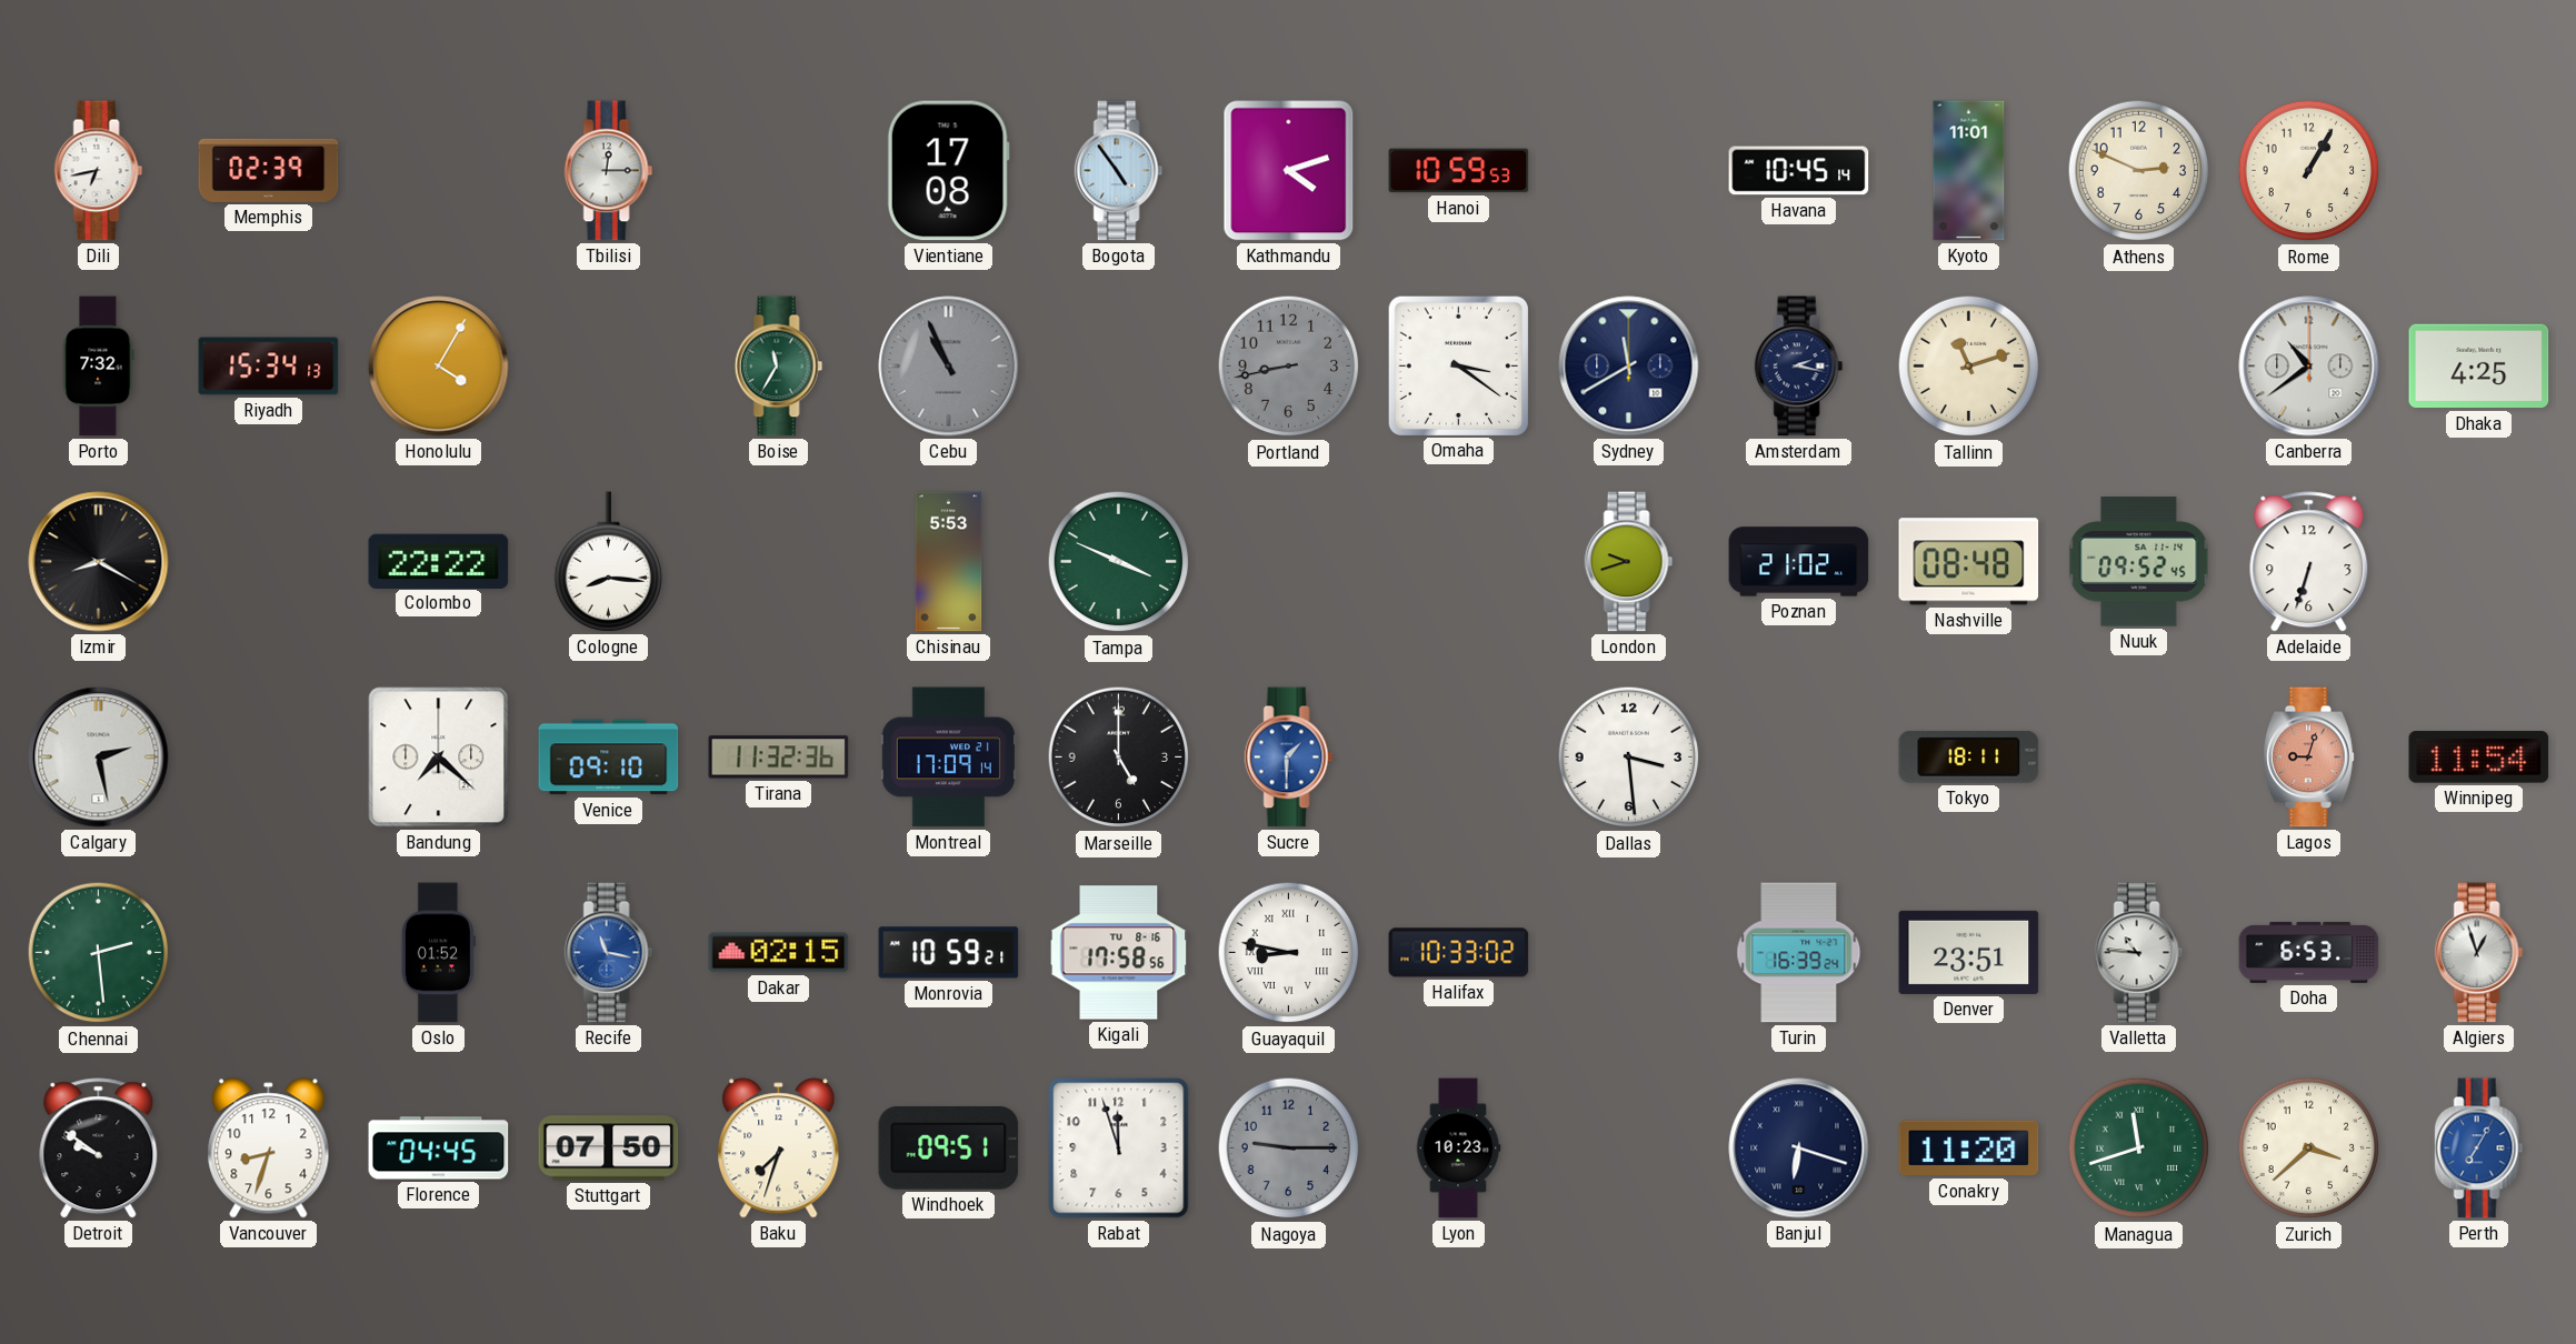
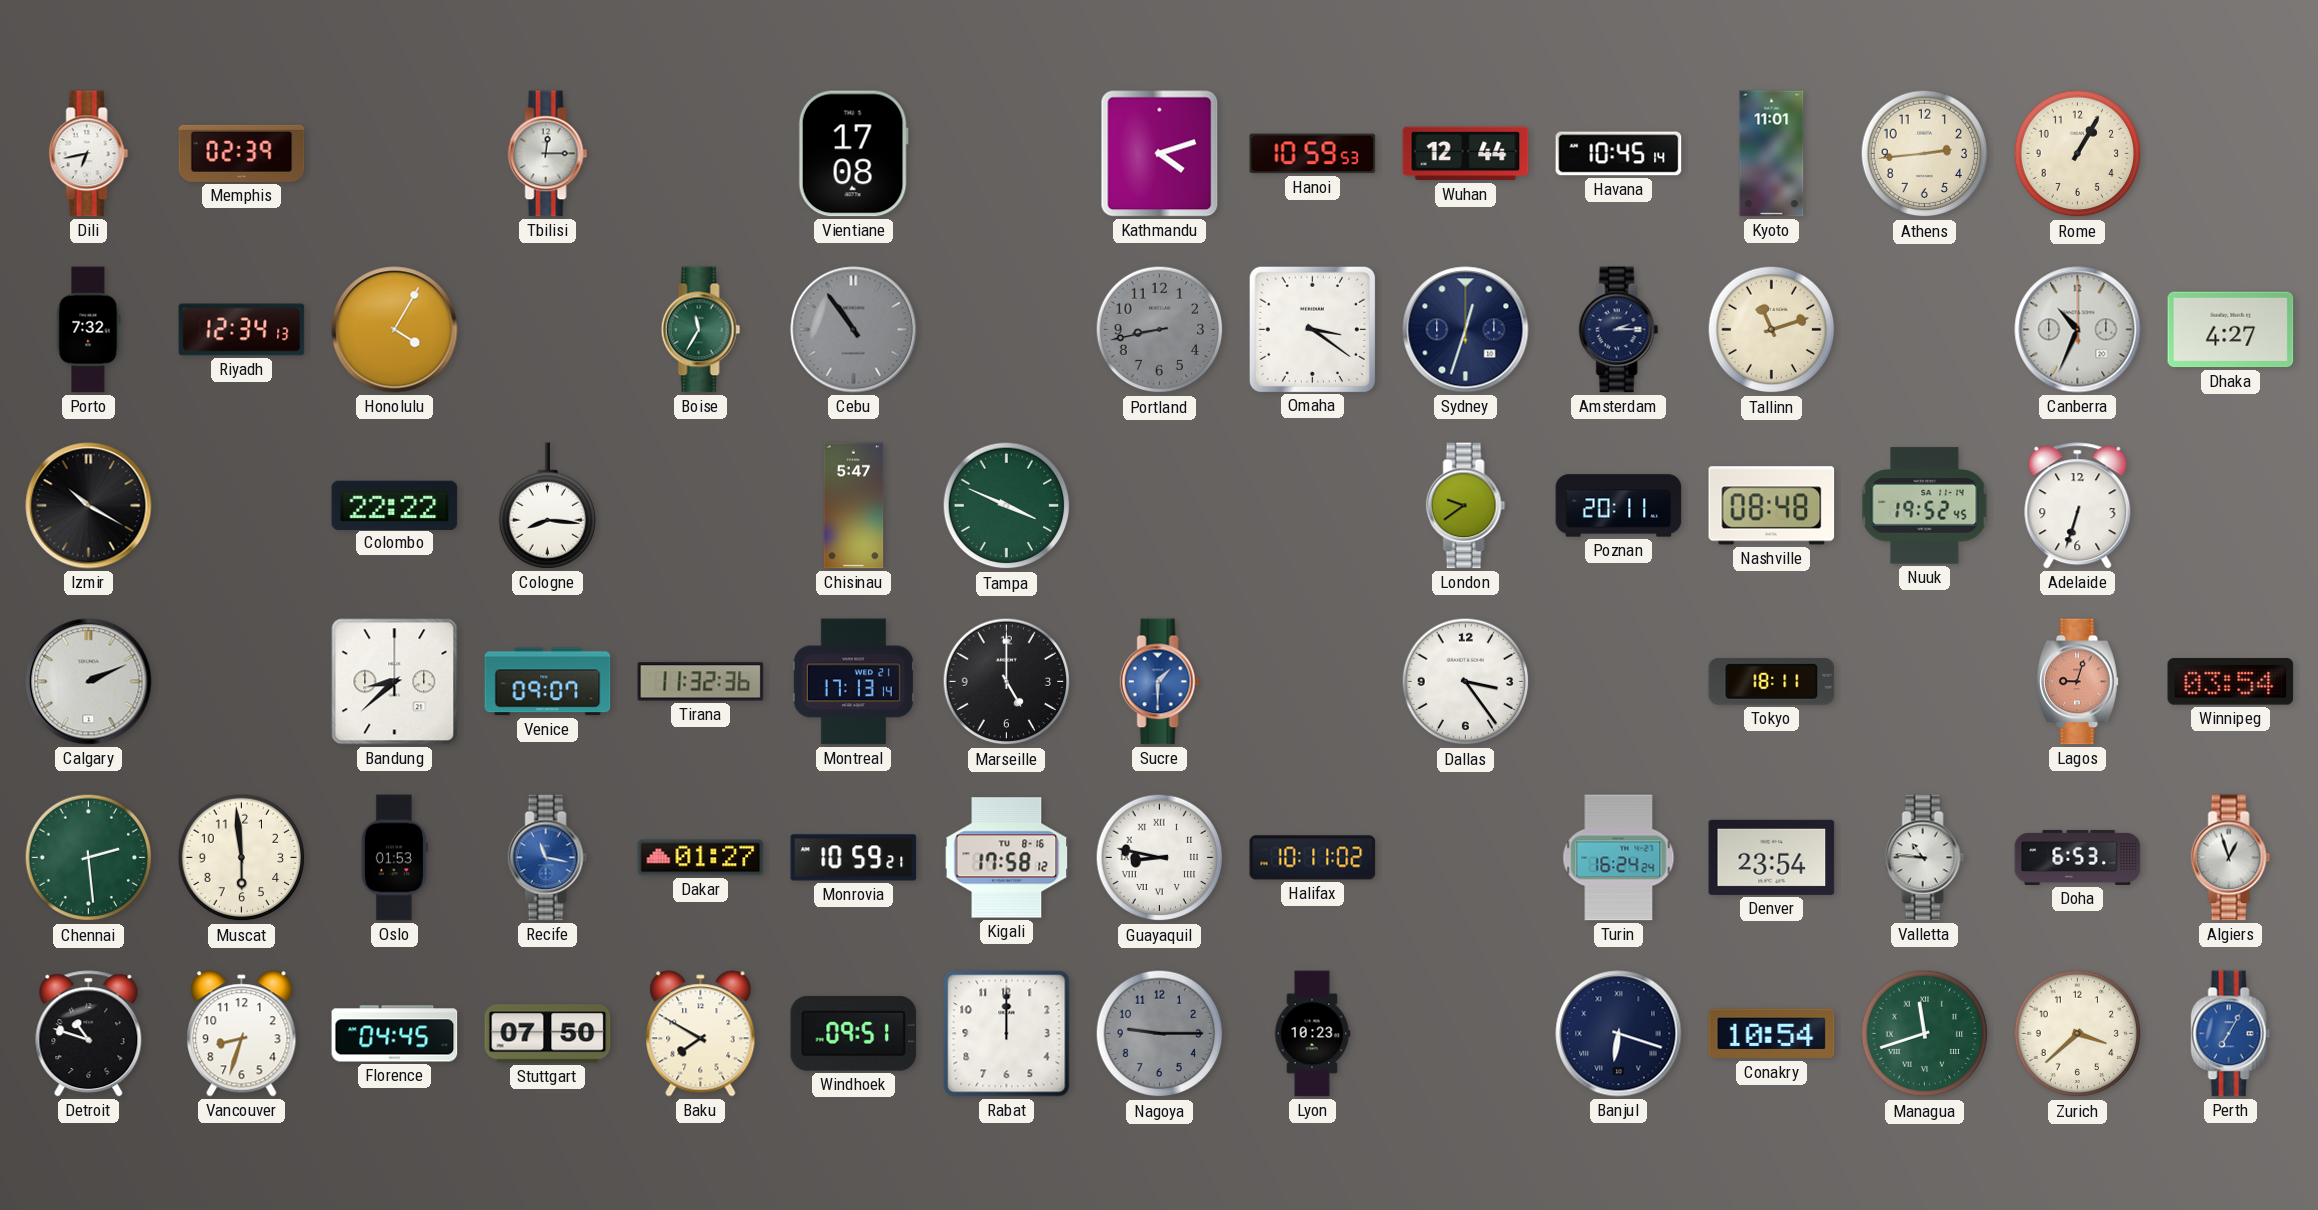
Bogota: 4:54 -> none (1119, 171)
Wuhan: none -> 12:44 (1466, 154)
Athens: 2:49 -> 2:44 (1925, 154)
Riyadh: 15:34 -> 12:34 (242, 330)
Cebu: 10:56 -> 10:54 (854, 330)
Sydney: 11:40 -> 12:33 (1466, 330)
Amsterdam: 2:17 -> 2:15 (1619, 330)
Canberra: 10:39 -> 10:34 (2078, 330)
Dhaka: 4:25 -> 4:27 (2231, 330)
Izmir: 8:20 -> 10:20 (89, 506)
Chisinau: 5:53 -> 5:47 (854, 506)
London: 9:42 -> 9:39 (1466, 506)
Poznan: 21:02 -> 20:11 (1619, 506)
Nuuk: 09:52 -> 19:52 (1925, 506)
Calgary: 2:28 -> 2:11 (89, 682)
Bandung: 7:22 -> 8:38 (395, 682)
Venice: 09:10 -> 09:07 (548, 682)
Montreal: 17:09 -> 17:13 (853, 682)
Dallas: 3:29 -> 3:24 (1466, 682)
Winnipeg: 11:54 -> 03:54 (2231, 682)
Muscat: none -> 5:59 (242, 858)
Oslo: 01:52 -> 01:53 (394, 858)
Dakar: 02:15 -> 01:27 (701, 858)
Kigali: 17:58:56 -> 17:58:12 (1007, 858)
Halifax: 10:33 -> 10:11 (1313, 858)
Turin: 16:39 -> 16:24 (1619, 858)
Denver: 23:51 -> 23:54 (1772, 857)
Detroit: 9:51 -> 10:48 (89, 1034)
Baku: 7:33 -> 7:50 (701, 1034)
Rabat: 11:57 -> 12:00 (1007, 1034)
Conakry: 11:20 -> 10:54 (1772, 1034)
